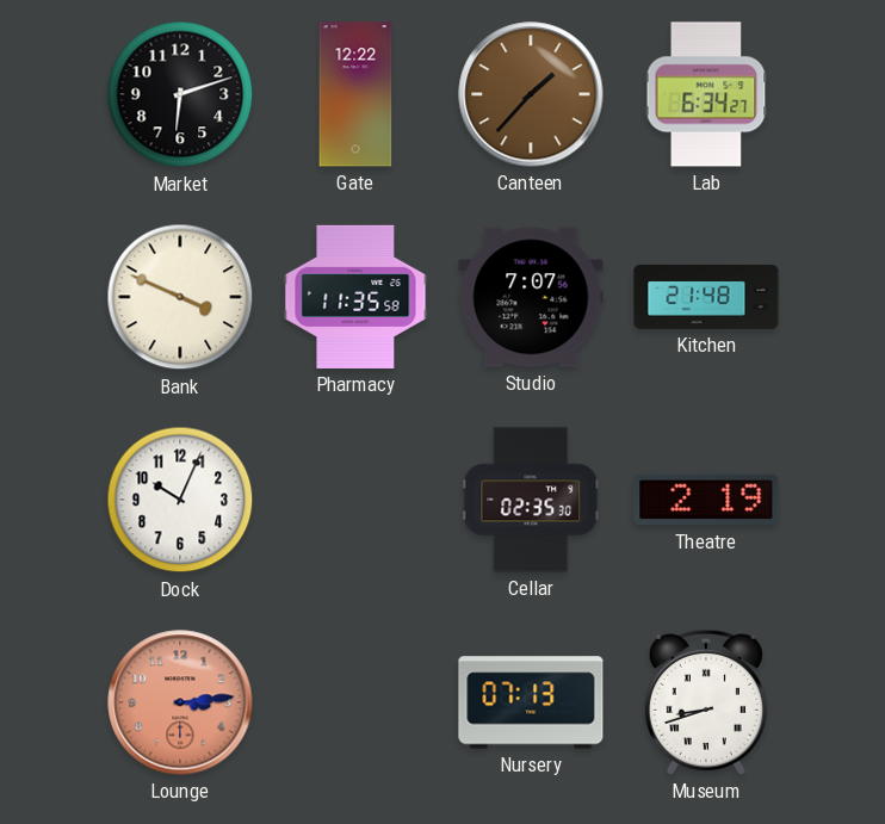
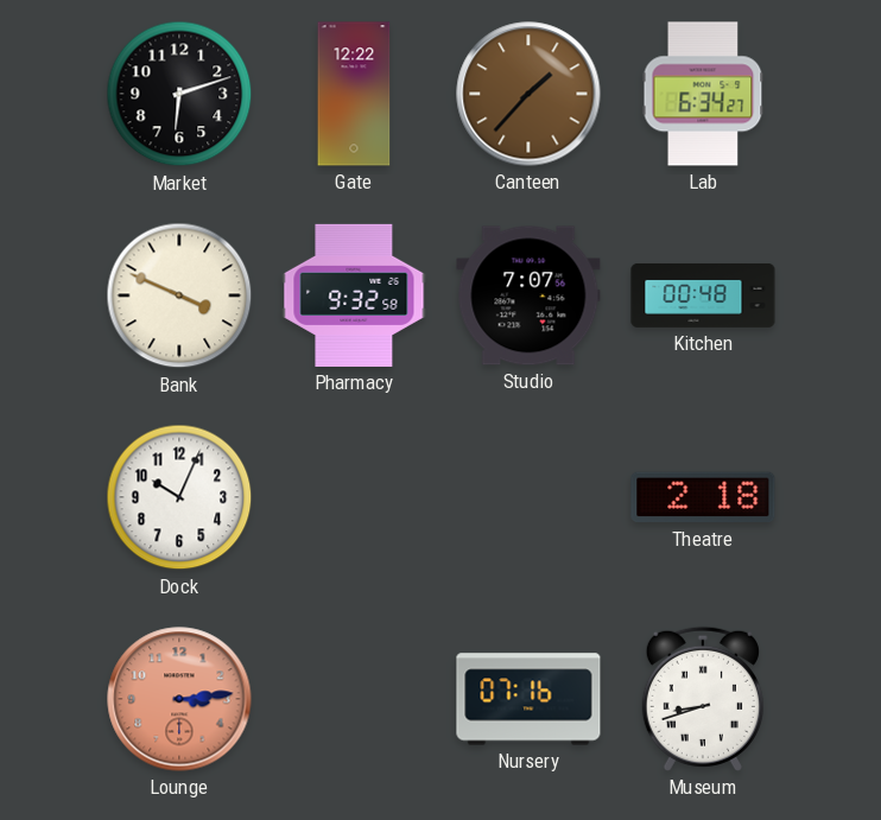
Pharmacy: 11:35 -> 9:32 (354, 295)
Kitchen: 21:48 -> 00:48 (703, 295)
Cellar: 02:35 -> none (531, 500)
Theatre: 2:19 -> 2:18 (703, 497)
Nursery: 07:13 -> 07:16 (528, 699)
